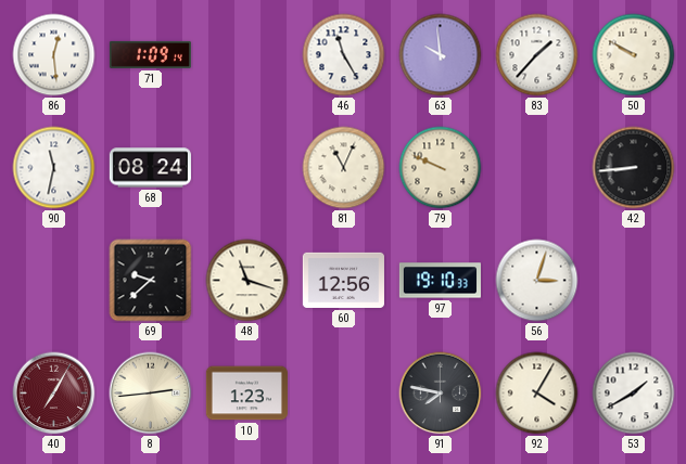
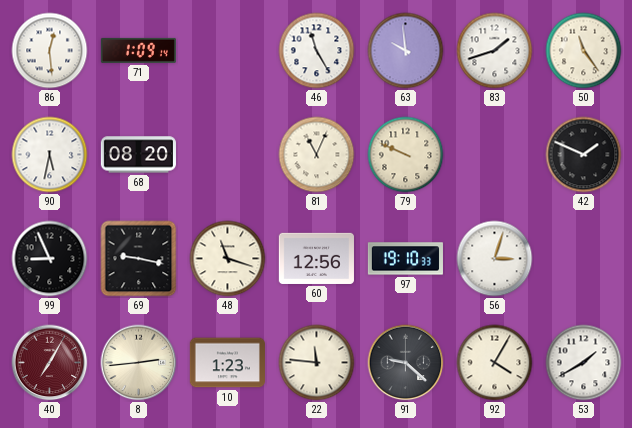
83: 1:37 -> 1:42 (495, 51)
50: 9:50 -> 11:24 (584, 51)
90: 11:32 -> 5:32 (50, 155)
68: 08:24 -> 08:20 (138, 155)
42: 8:44 -> 1:49 (584, 155)
99: none -> 8:56 (50, 259)
69: 9:38 -> 9:17 (139, 259)
22: none -> 11:46 (317, 363)
91: 7:47 -> 9:22 (406, 363)
